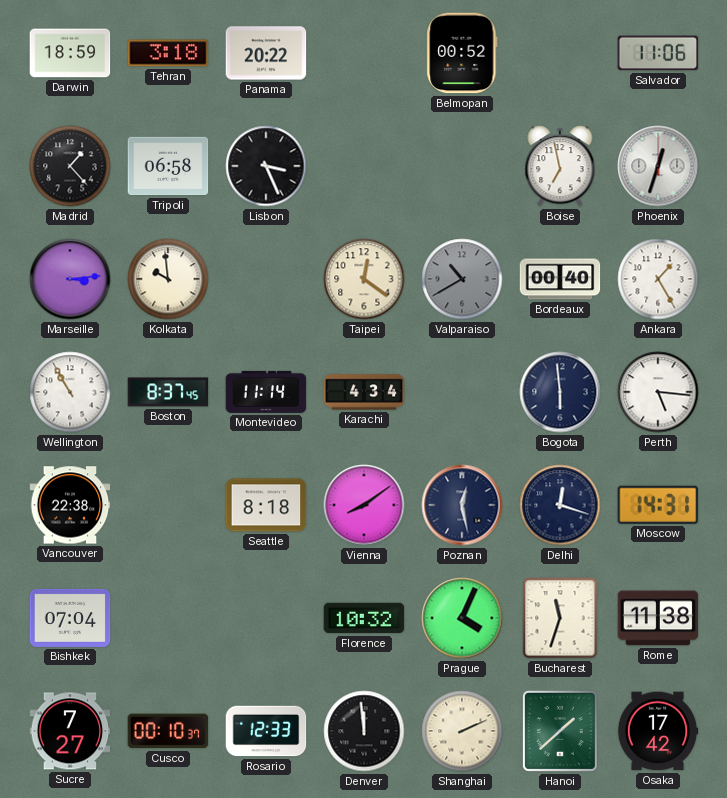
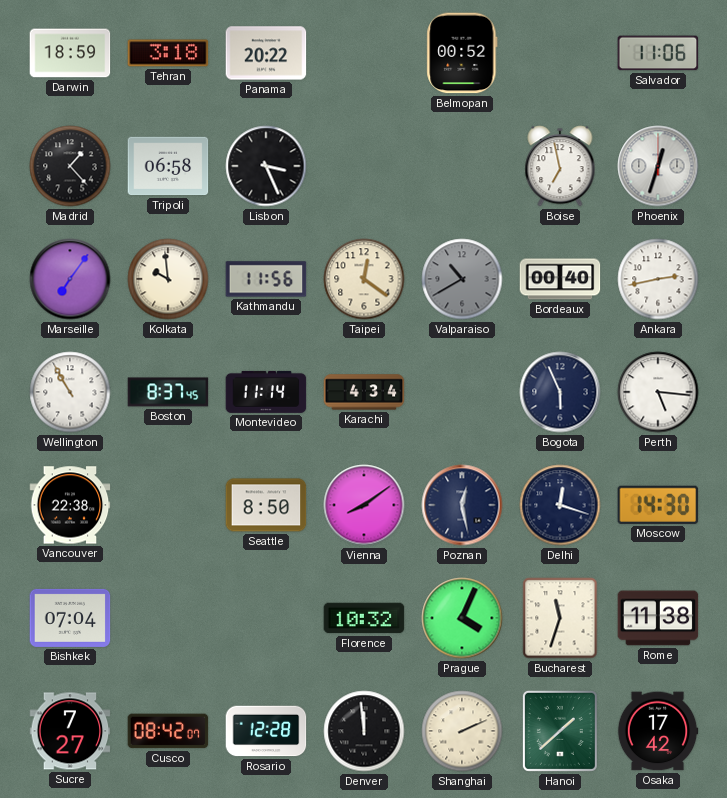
Marseille: 3:14 -> 7:06 (70, 279)
Kathmandu: none -> 11:56 (266, 279)
Ankara: 1:25 -> 2:43 (658, 279)
Bogota: 5:59 -> 5:56 (560, 392)
Seattle: 8:18 -> 8:50 (266, 505)
Moscow: 14:31 -> 14:30 (658, 505)
Cusco: 00:10 -> 08:42 (168, 731)
Rosario: 12:33 -> 12:28 (266, 731)
